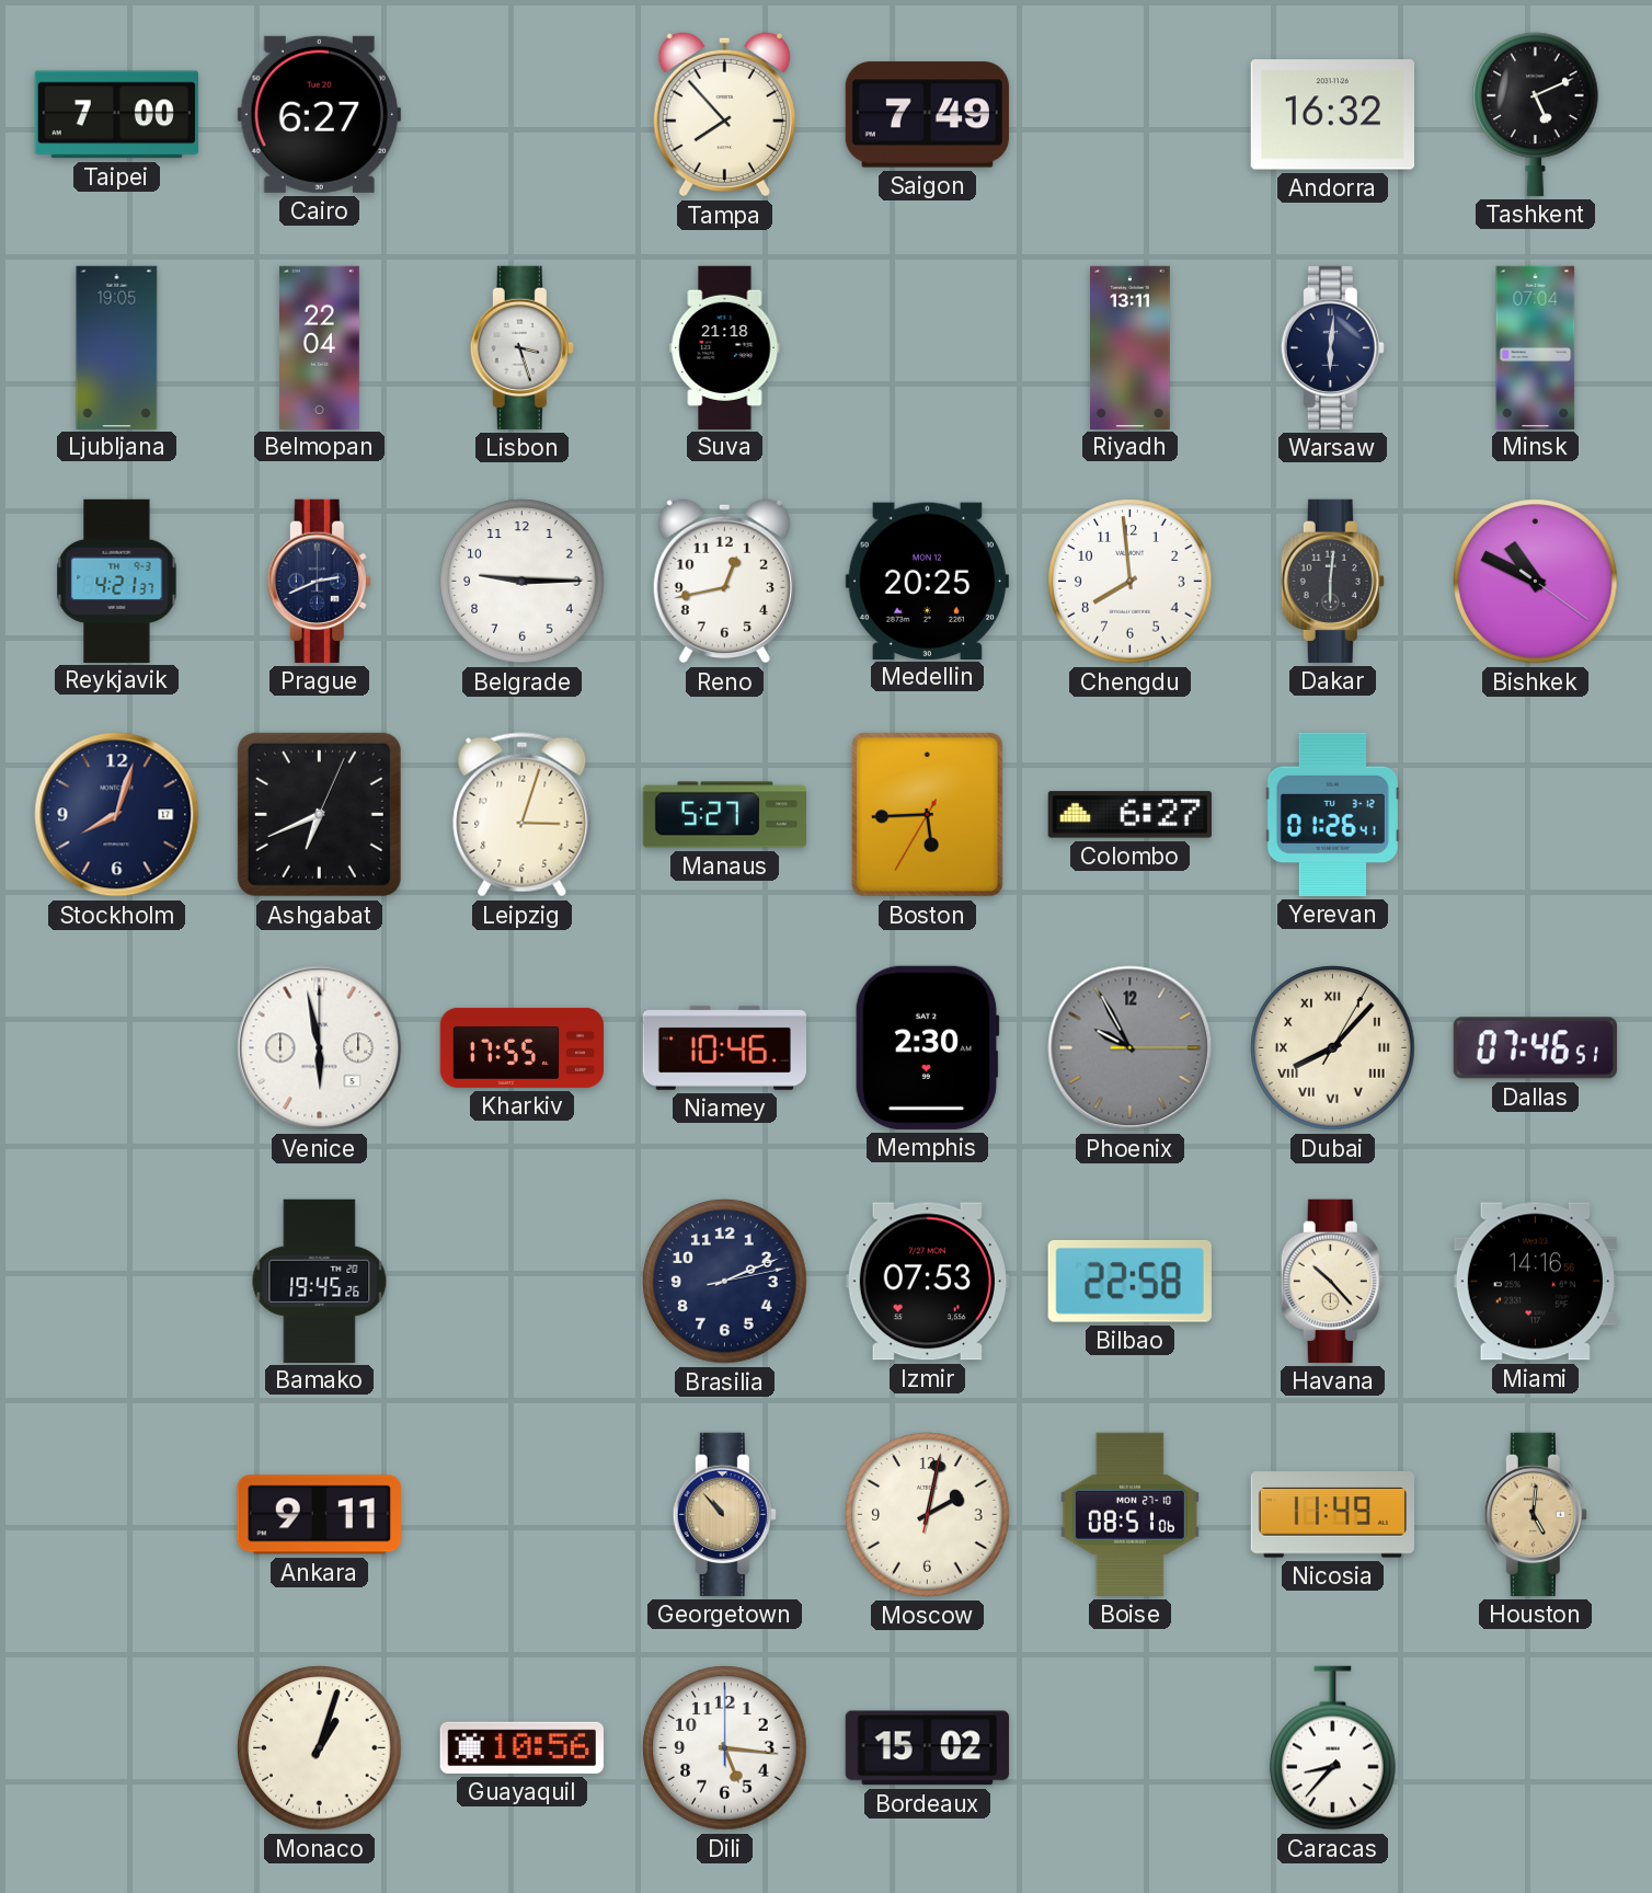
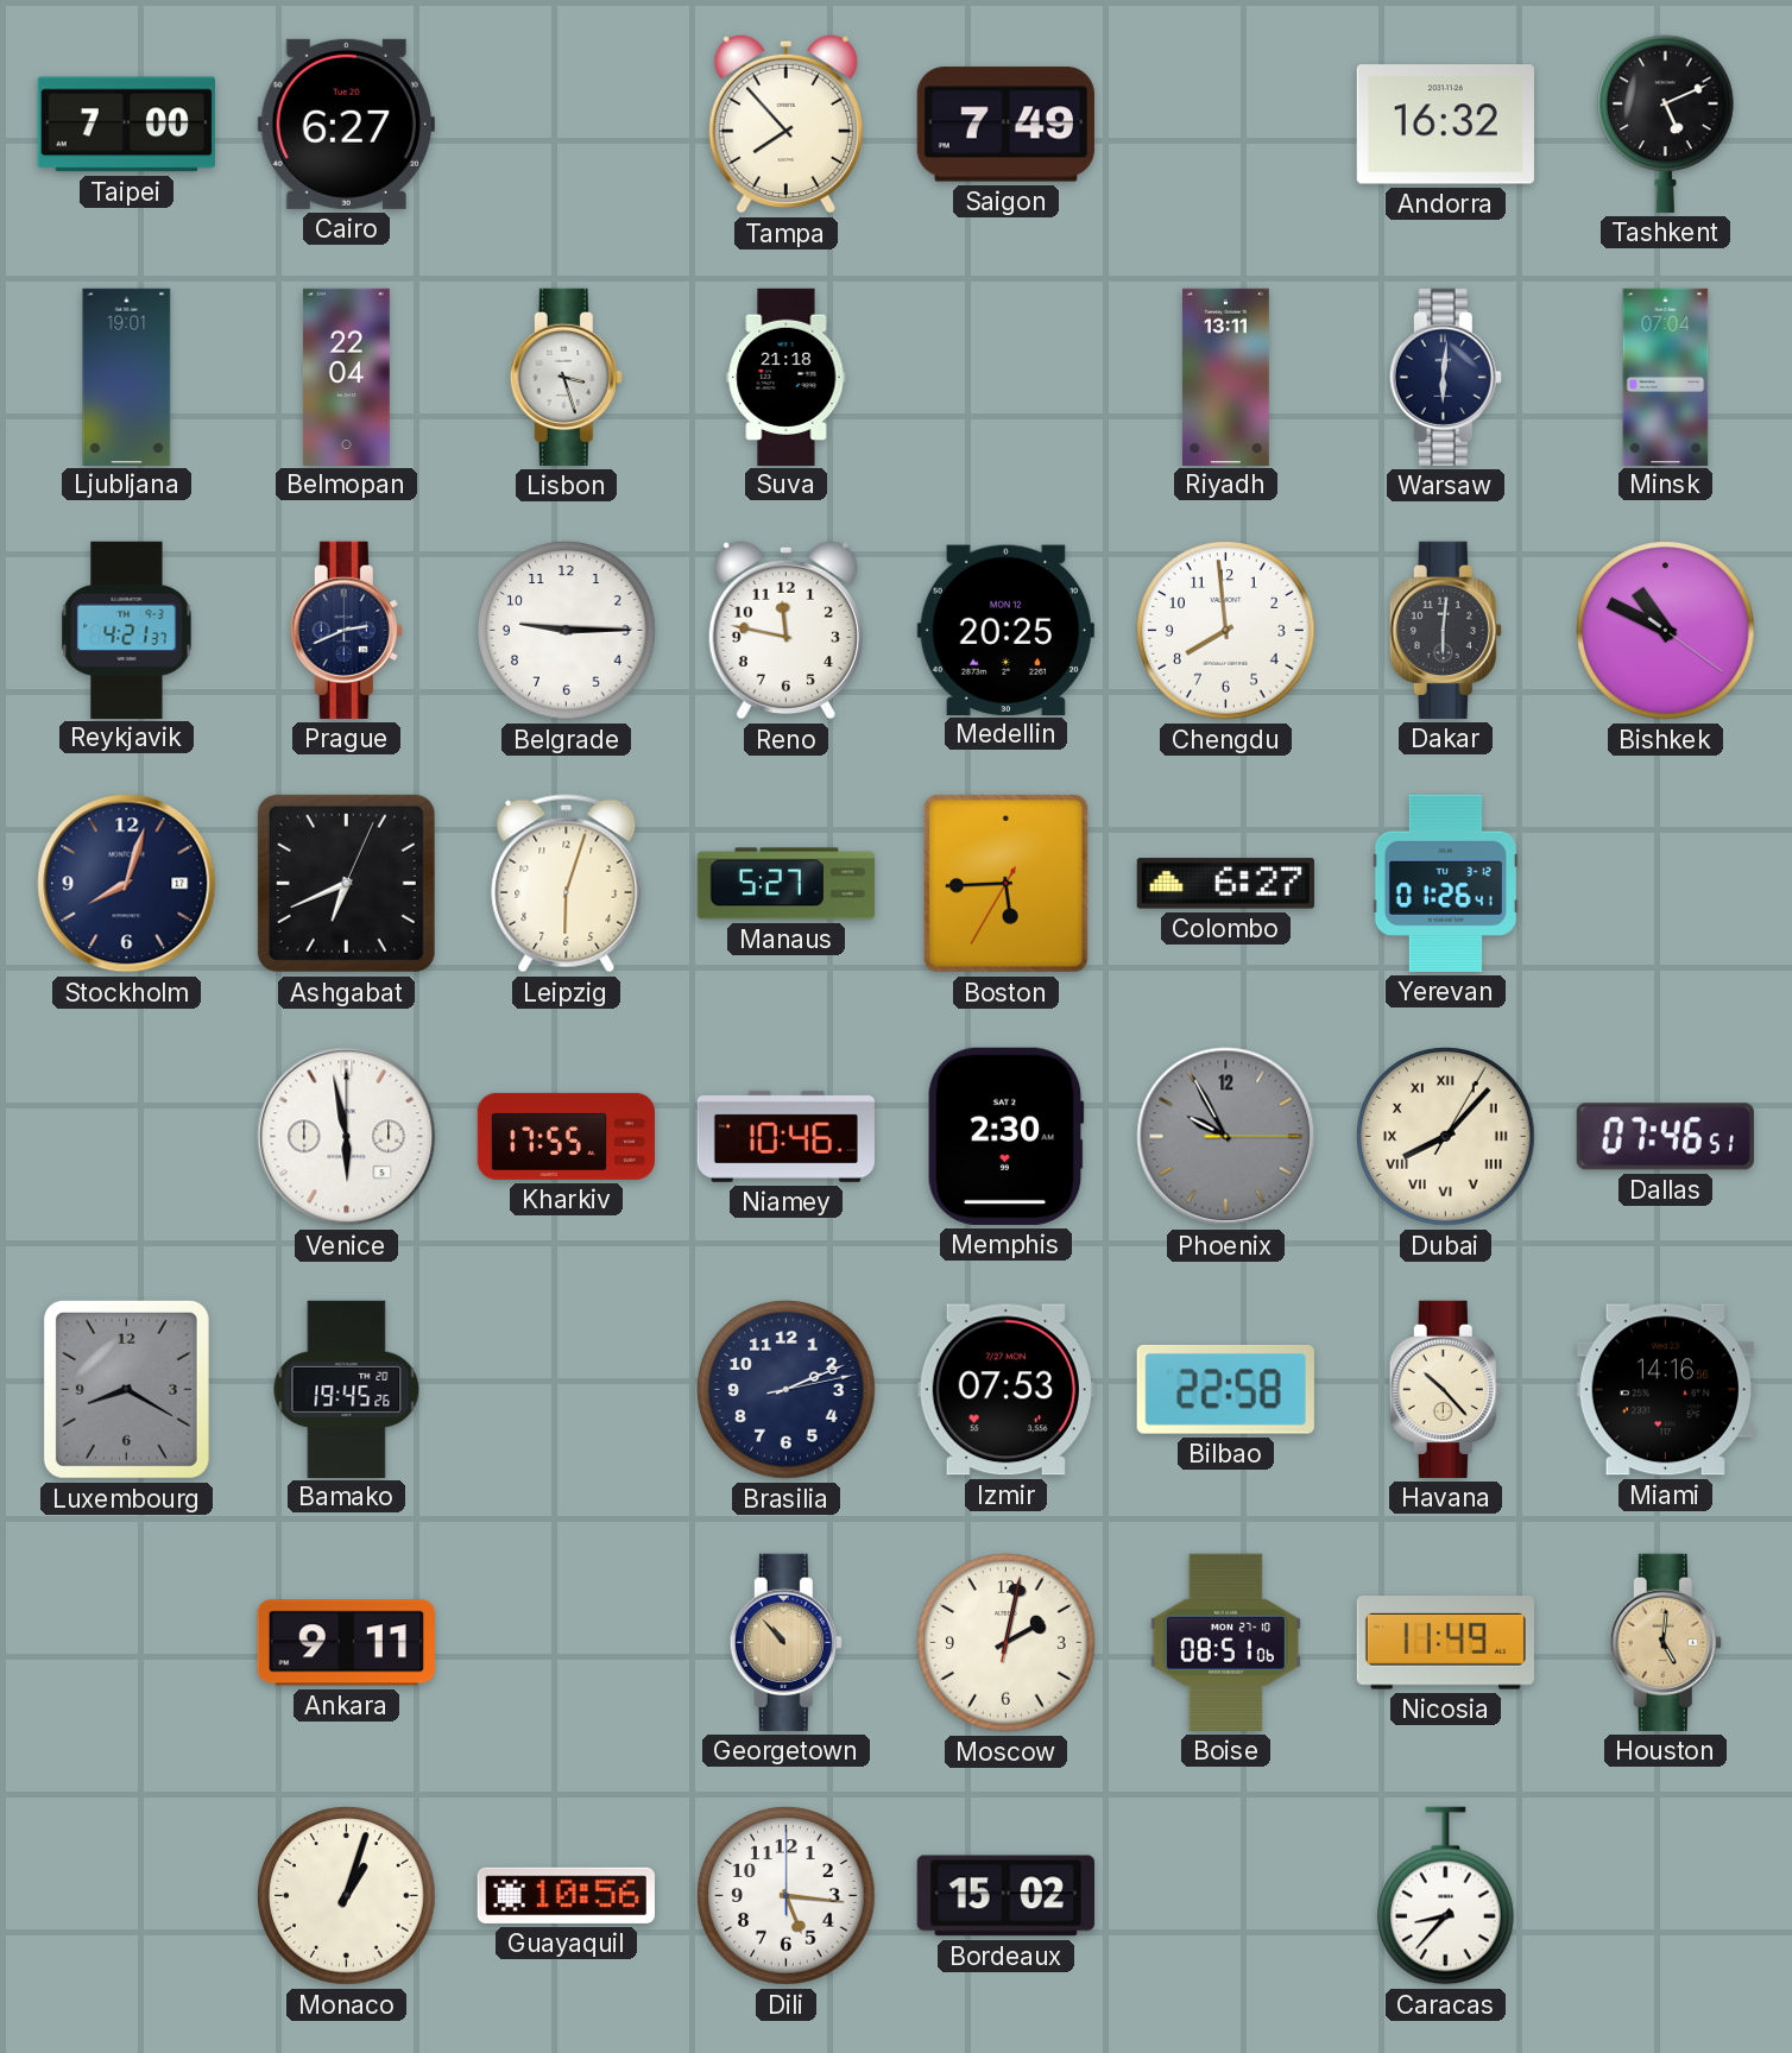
Ljubljana: 19:05 -> 19:01 (127, 377)
Reno: 12:43 -> 11:47 (785, 630)
Leipzig: 3:03 -> 6:03 (567, 884)
Luxembourg: none -> 8:20 (126, 1389)
